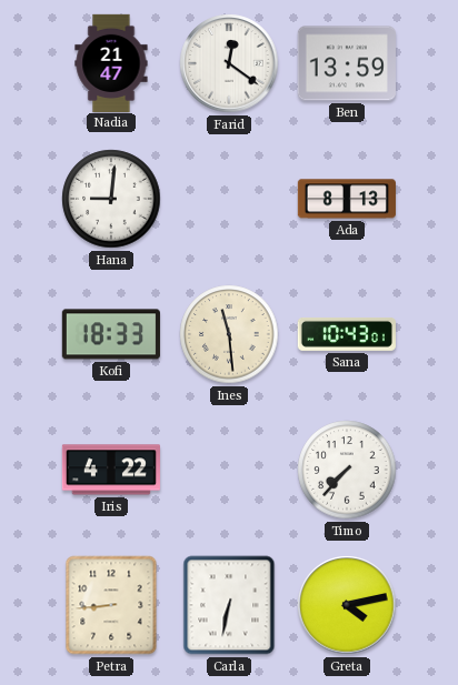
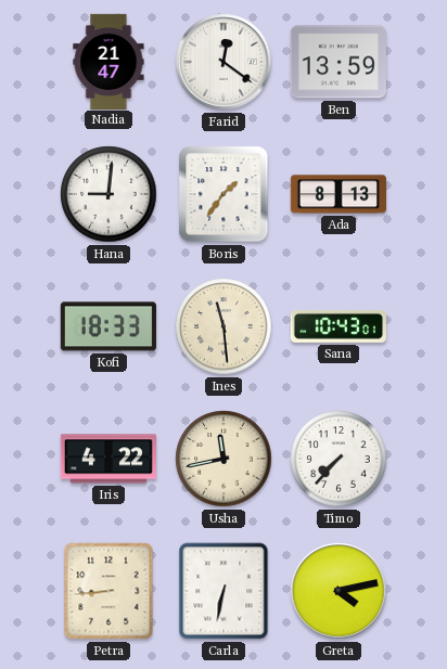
Boris: none -> 1:36 (224, 194)
Usha: none -> 11:43 (224, 459)
